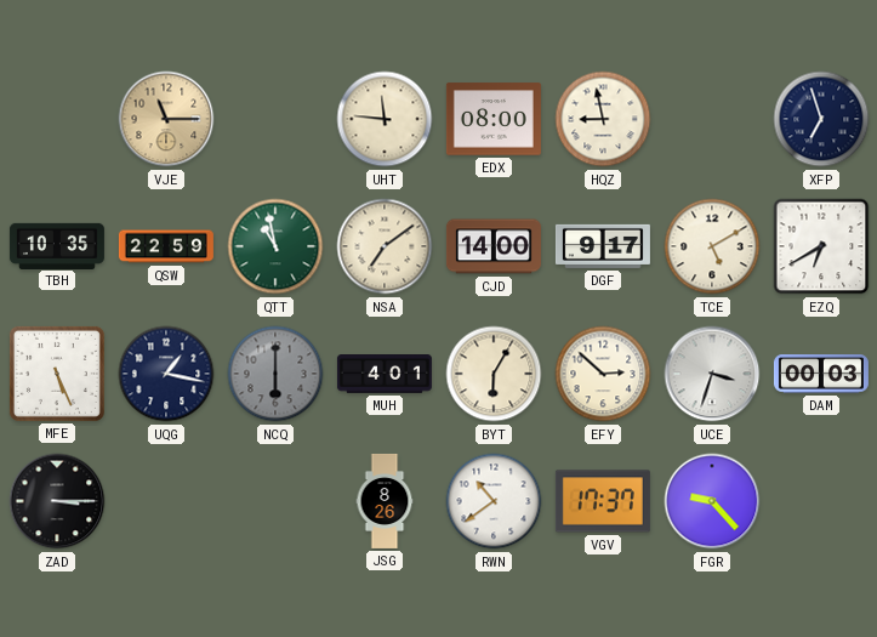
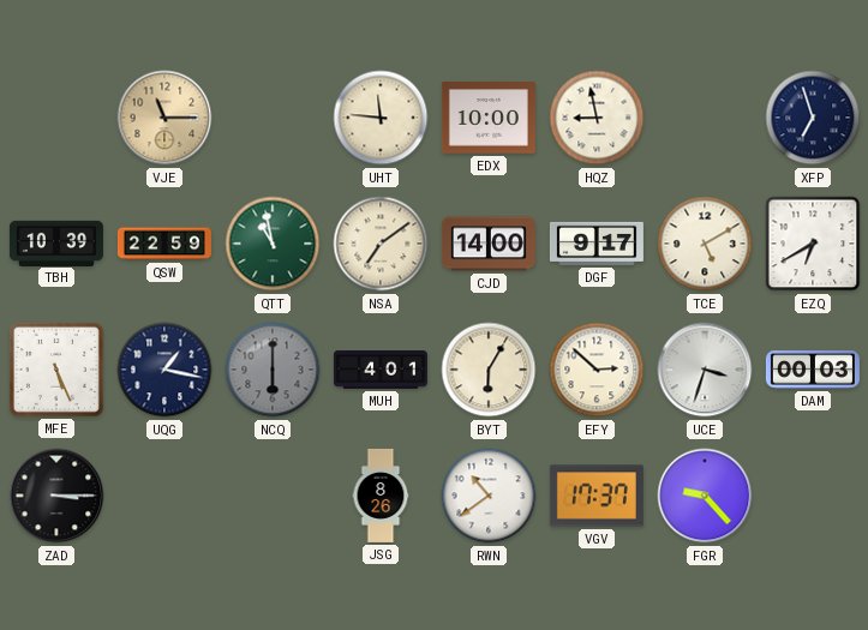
EDX: 08:00 -> 10:00 (489, 118)
TBH: 10:35 -> 10:39 (56, 242)
